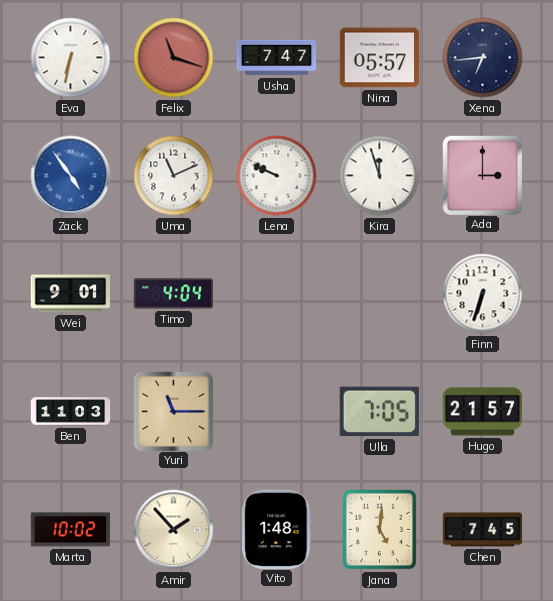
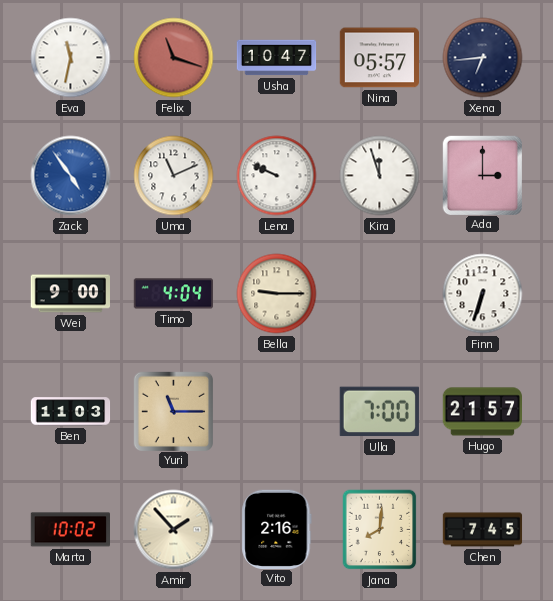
Eva: 6:32 -> 11:32 (71, 58)
Usha: 7:47 -> 10:47 (277, 58)
Wei: 9:01 -> 9:00 (71, 294)
Bella: none -> 9:15 (277, 294)
Ulla: 7:05 -> 7:00 (379, 412)
Vito: 1:48 -> 2:16 (277, 529)
Jana: 5:01 -> 8:01 (380, 530)
